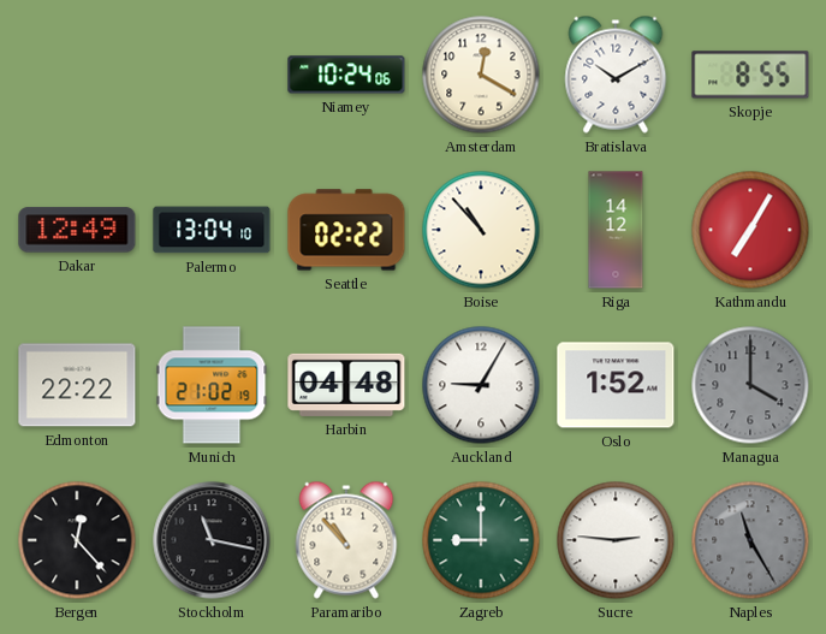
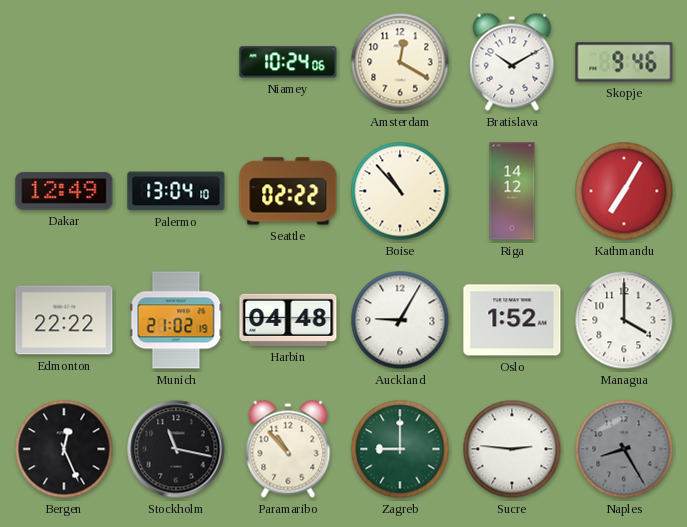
Skopje: 8:55 -> 9:46 (624, 62)
Managua dial: grey -> white (624, 320)
Bergen: 12:23 -> 12:26 (64, 449)
Naples: 11:25 -> 8:25 (624, 449)
